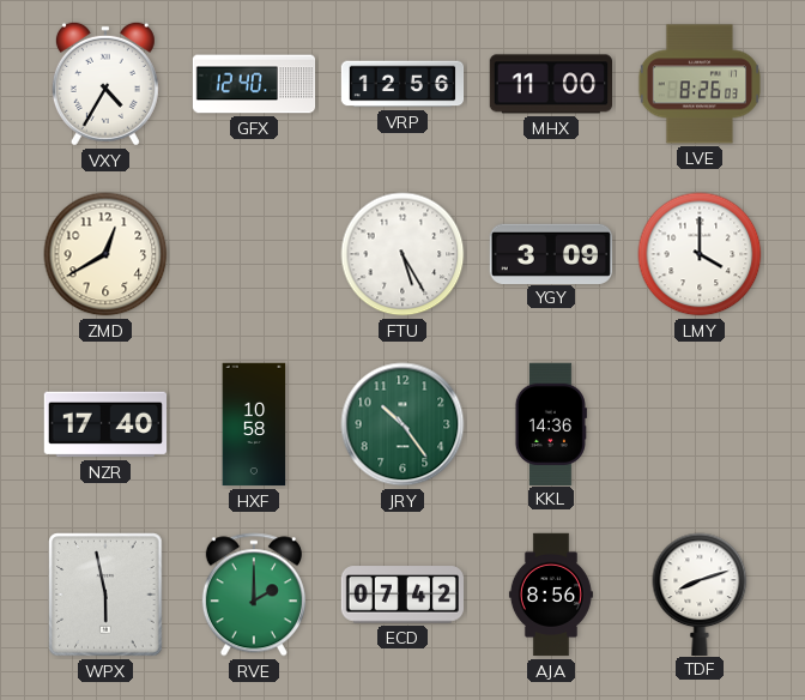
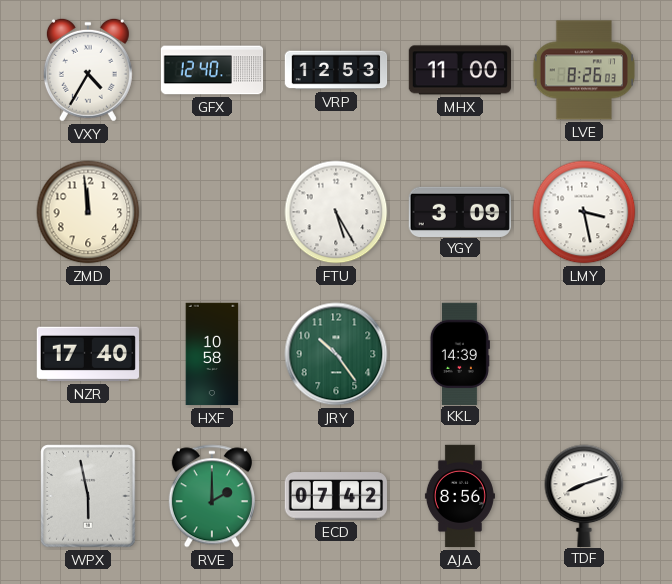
VRP: 12:56 -> 12:53 (336, 70)
ZMD: 12:40 -> 11:59 (88, 212)
LMY: 4:00 -> 3:28 (584, 212)
KKL: 14:36 -> 14:39 (460, 353)
